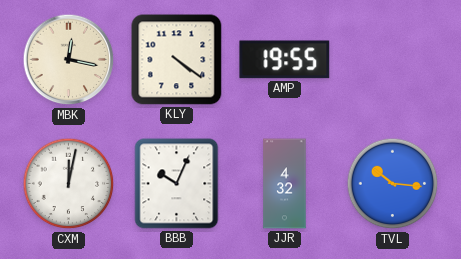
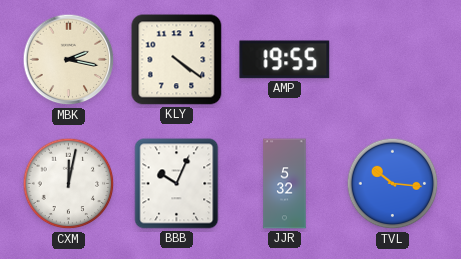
MBK: 12:17 -> 2:17 (69, 60)
JJR: 4:32 -> 5:32 (285, 184)
